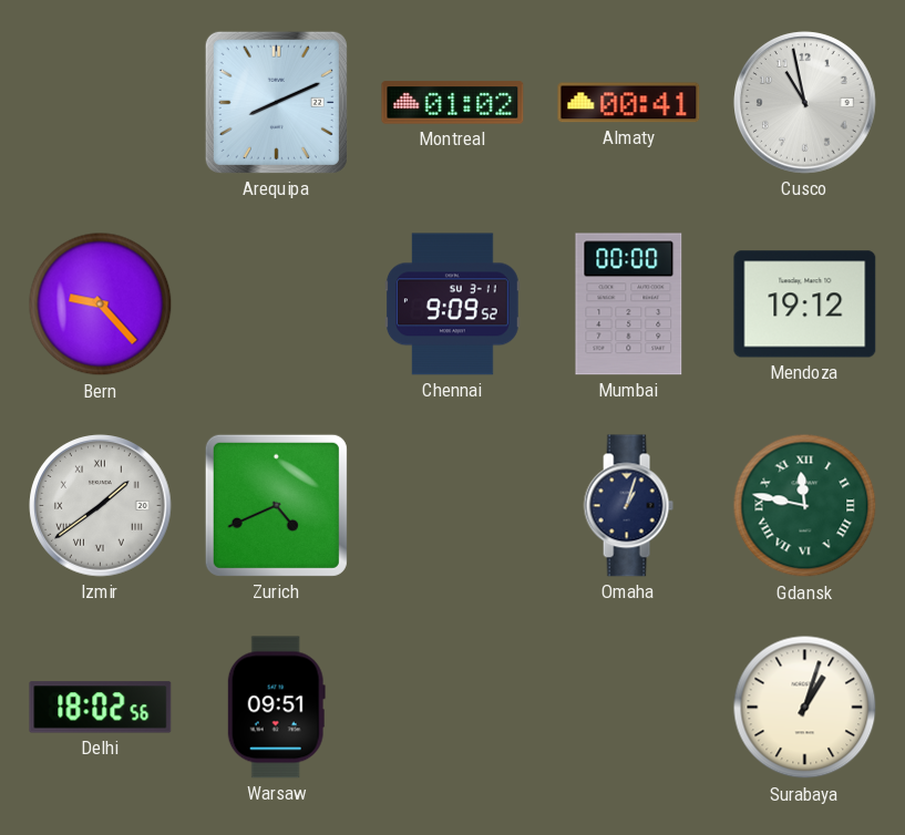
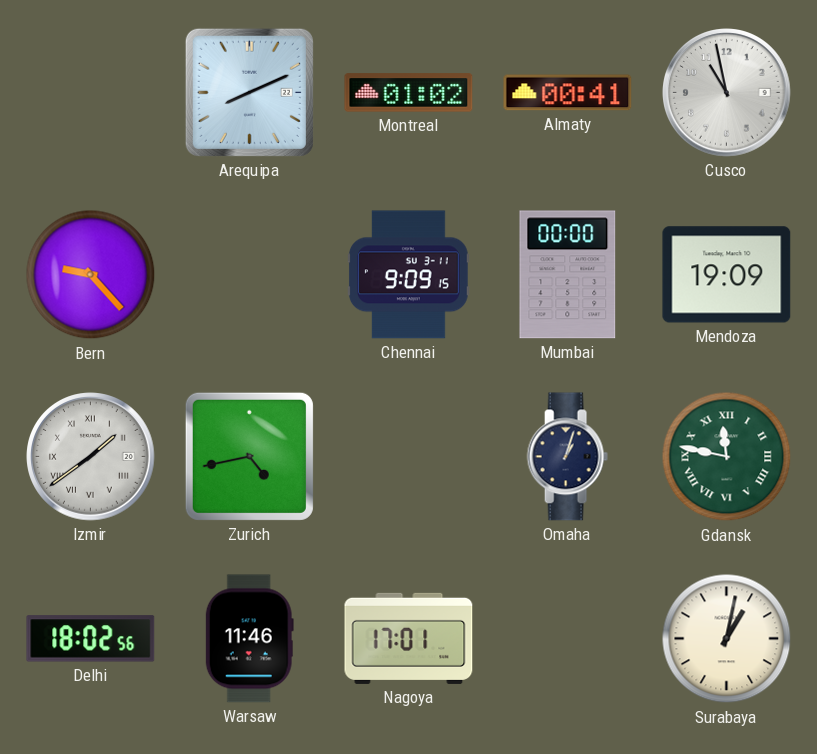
Chennai: 9:09:52 -> 9:09:15 (409, 275)
Mendoza: 19:12 -> 19:09 (727, 275)
Zurich: 4:41 -> 4:43 (249, 456)
Warsaw: 09:51 -> 11:46 (249, 639)
Nagoya: none -> 17:01 (409, 638)
Surabaya: 1:03 -> 1:02 (727, 639)
